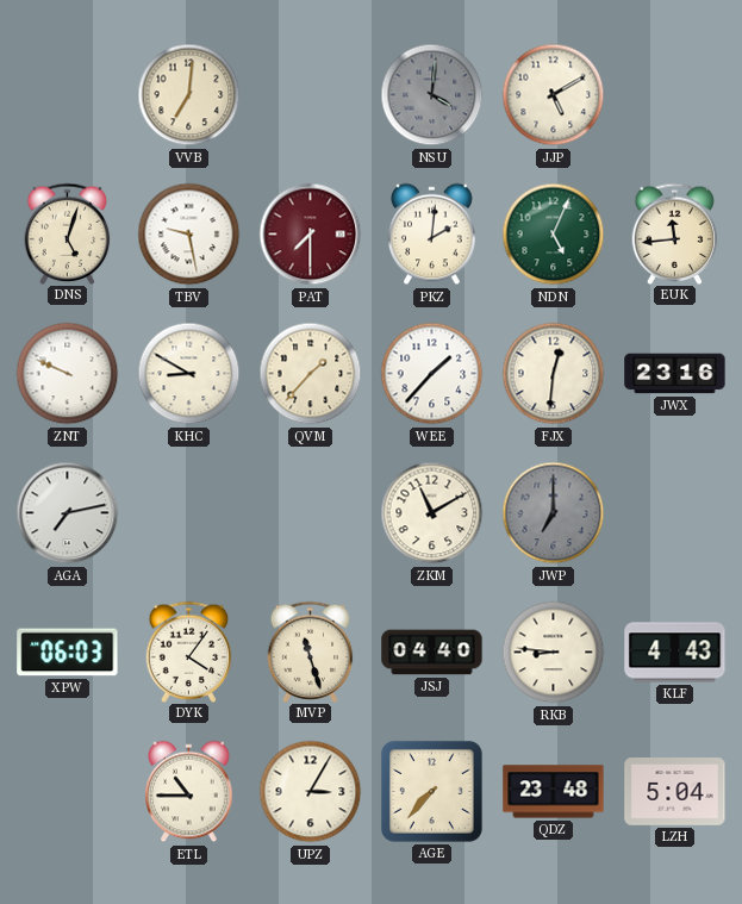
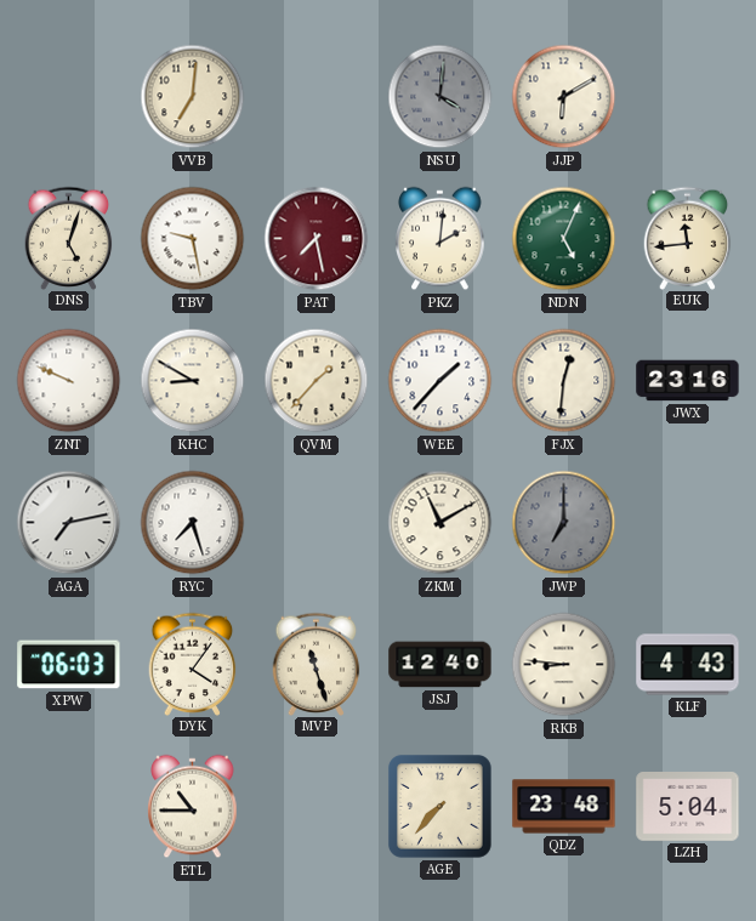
JJP: 5:10 -> 6:10 (564, 97)
PAT: 7:30 -> 7:28 (317, 239)
RYC: none -> 7:27 (193, 523)
JSJ: 04:40 -> 12:40 (440, 665)
UPZ: 3:05 -> none (311, 792)
